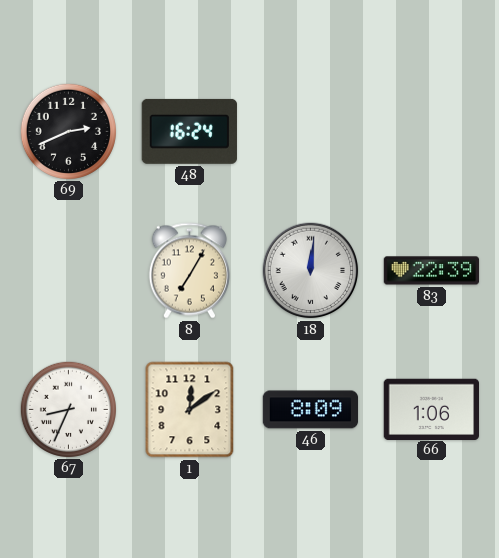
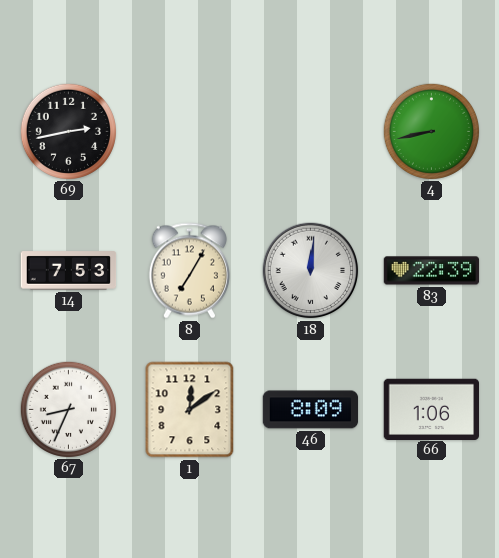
69: 2:41 -> 2:43 (68, 131)
48: 16:24 -> none (189, 131)
4: none -> 8:43 (431, 131)
14: none -> 7:53 (69, 271)
